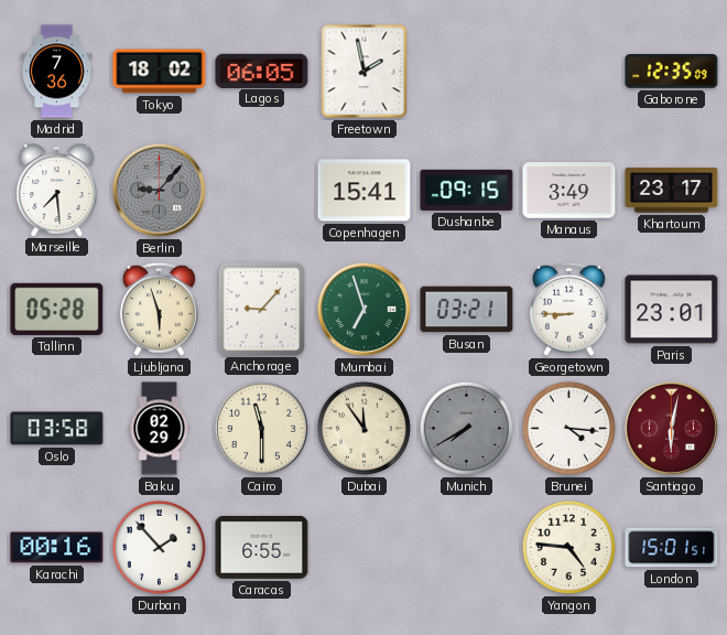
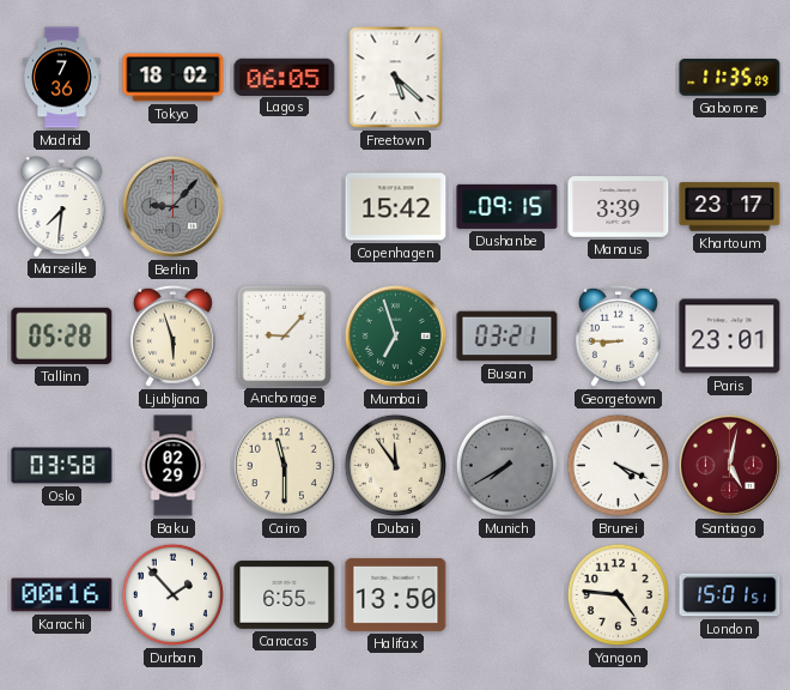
Freetown: 1:58 -> 5:22 (396, 78)
Gaborone: 12:35 -> 11:35 (730, 78)
Marseille: 7:29 -> 7:31 (62, 206)
Copenhagen: 15:41 -> 15:42 (396, 207)
Manaus: 3:49 -> 3:39 (619, 207)
Brunei: 4:16 -> 4:19 (618, 465)
Santiago: 6:02 -> 5:02 (729, 465)
Halifax: none -> 13:50 (396, 594)
